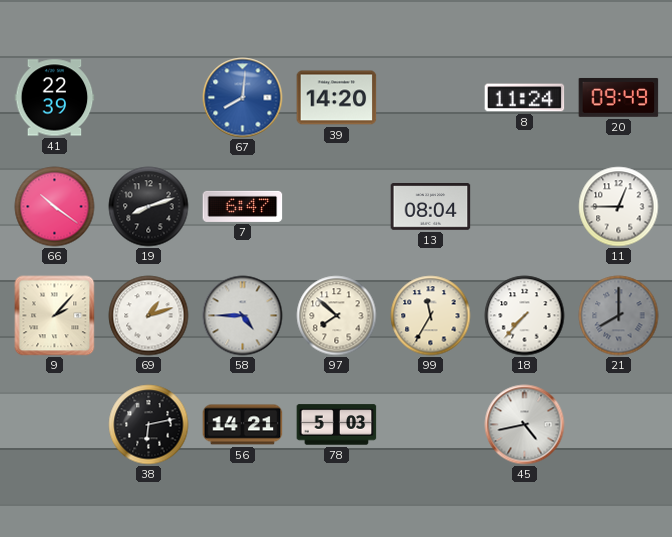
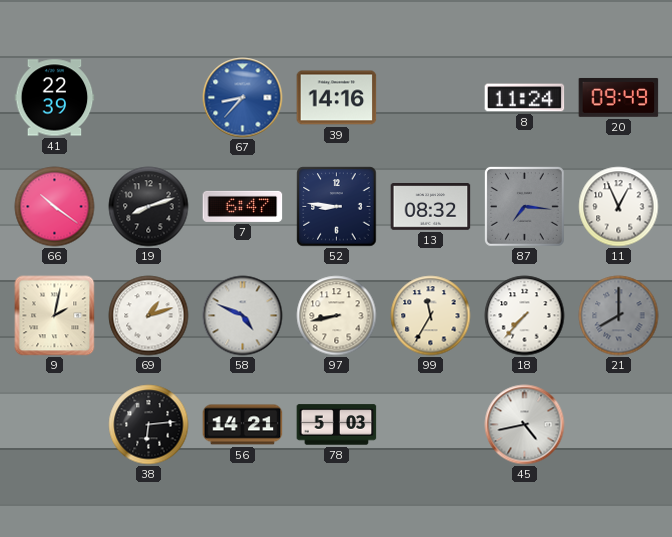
67: 8:01 -> 8:37 (243, 98)
39: 14:20 -> 14:16 (337, 98)
52: none -> 8:46 (337, 207)
13: 08:04 -> 08:32 (431, 207)
87: none -> 7:16 (524, 206)
11: 12:45 -> 12:56 (619, 207)
9: 2:07 -> 2:02 (55, 316)
58: 4:45 -> 4:49 (243, 316)
97: 7:52 -> 8:43 (337, 316)
38: 6:13 -> 6:14 (149, 425)
